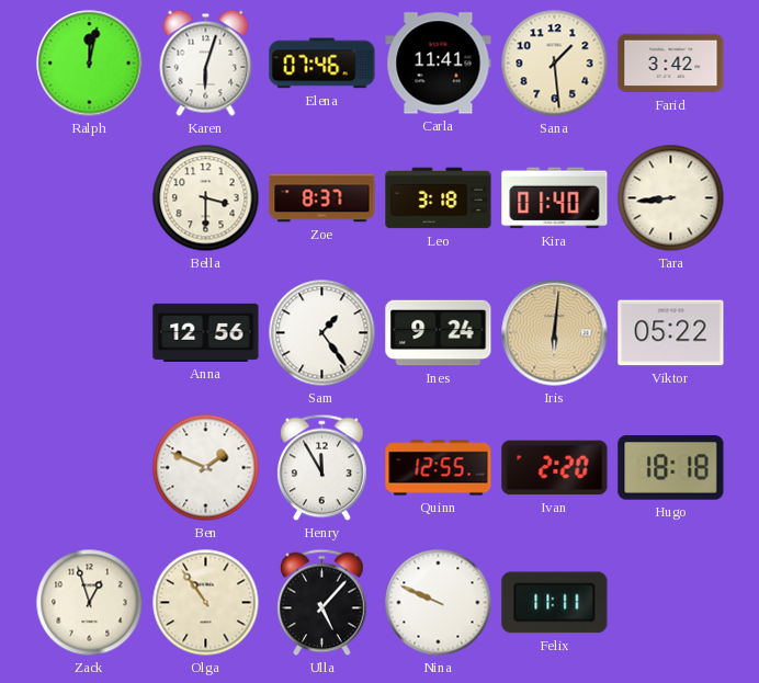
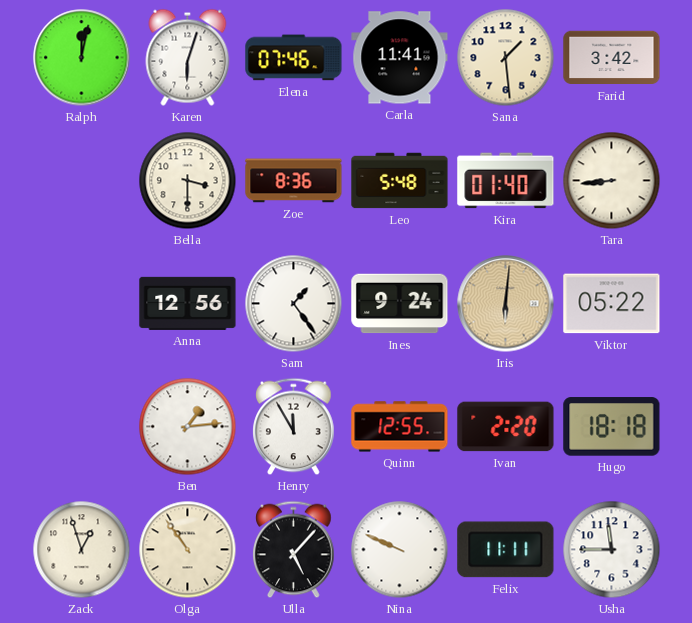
Zoe: 8:37 -> 8:36 (294, 181)
Leo: 3:18 -> 5:48 (400, 181)
Ben: 1:49 -> 1:14 (188, 427)
Usha: none -> 11:45 (612, 550)
